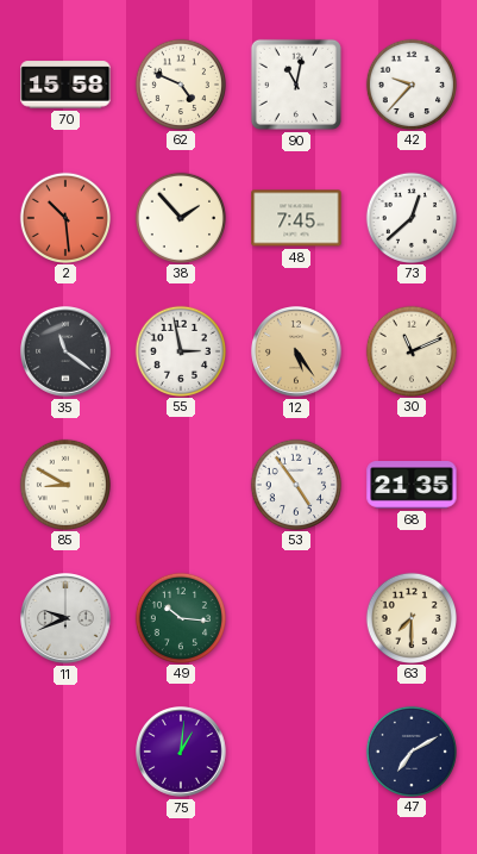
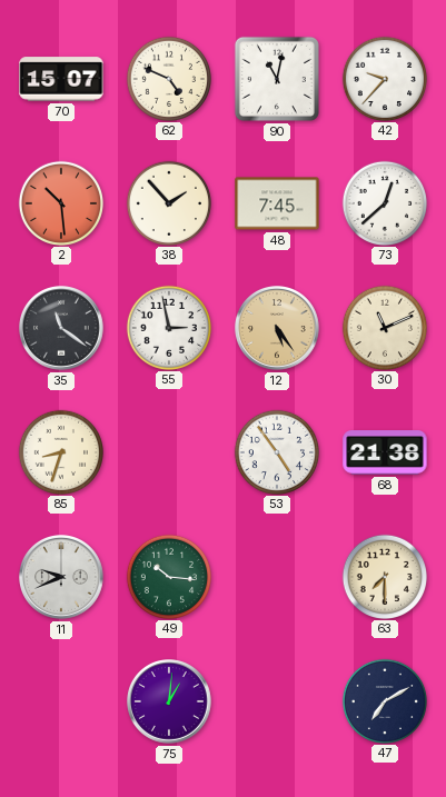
70: 15:58 -> 15:07 (61, 79)
85: 8:50 -> 8:33 (60, 451)
68: 21:35 -> 21:38 (385, 454)
